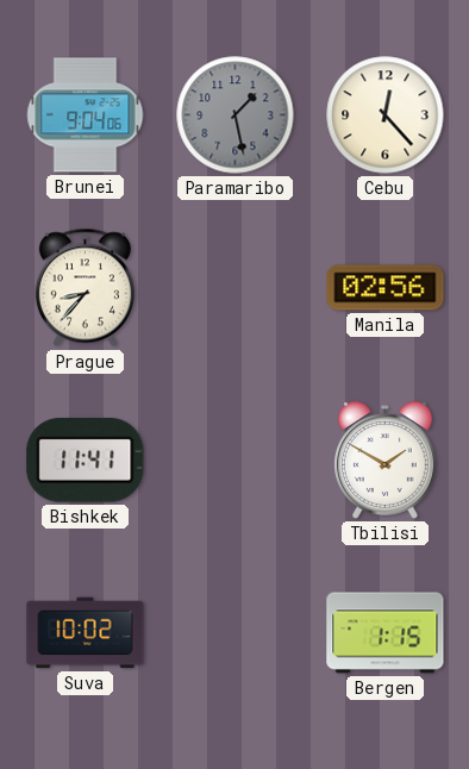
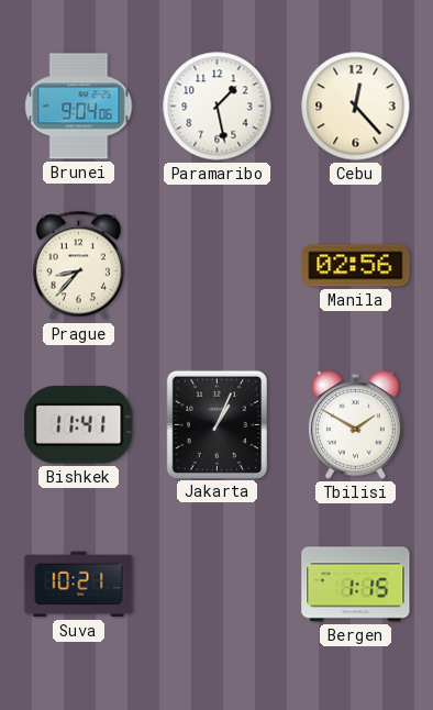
Paramaribo dial: grey -> white (218, 107)
Jakarta: none -> 1:04 (216, 424)
Suva: 10:02 -> 10:21 (79, 585)
